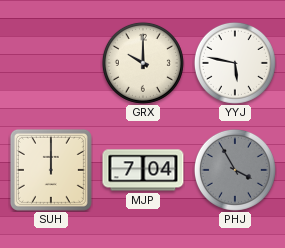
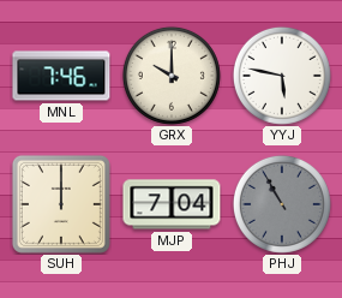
MNL: none -> 7:46 (61, 76)
PHJ: 3:55 -> 10:55 (282, 204)
